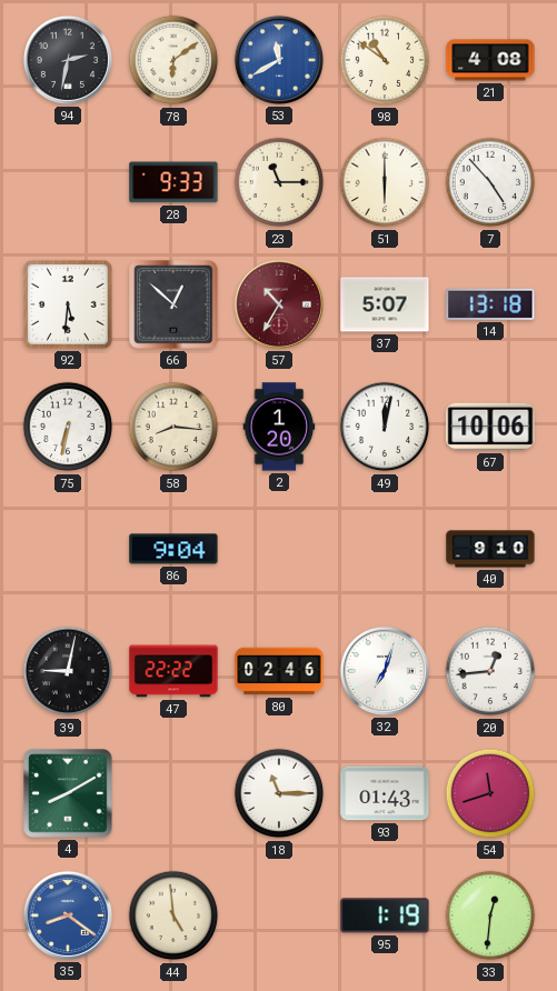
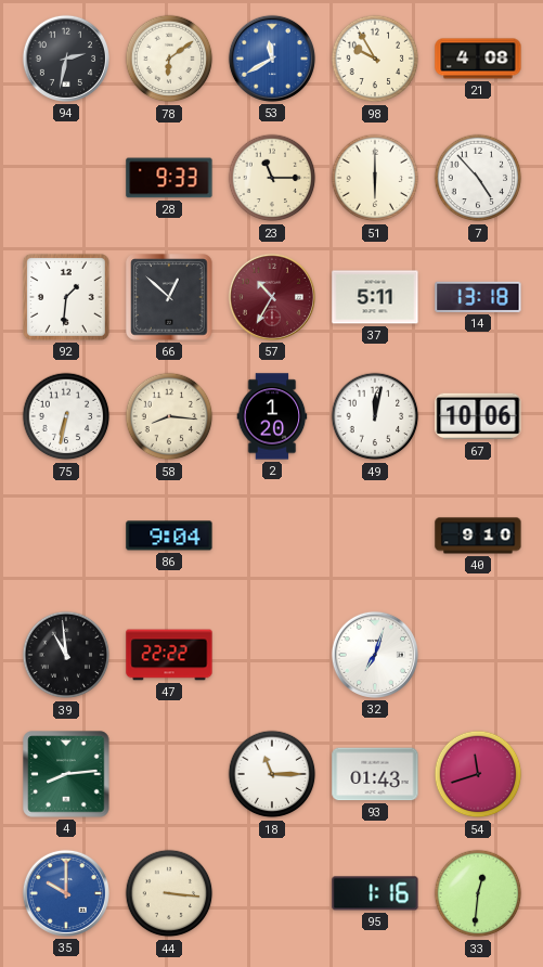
98: 10:51 -> 9:55 (375, 59)
92: 5:31 -> 1:31 (66, 297)
37: 5:07 -> 5:11 (375, 297)
39: 9:02 -> 10:59 (66, 655)
80: 02:46 -> none (279, 671)
20: 12:44 -> none (490, 671)
4: 8:10 -> 8:14 (66, 774)
35: 8:21 -> 10:00 (66, 893)
44: 4:59 -> 3:16 (169, 893)
95: 1:19 -> 1:16 (375, 893)
